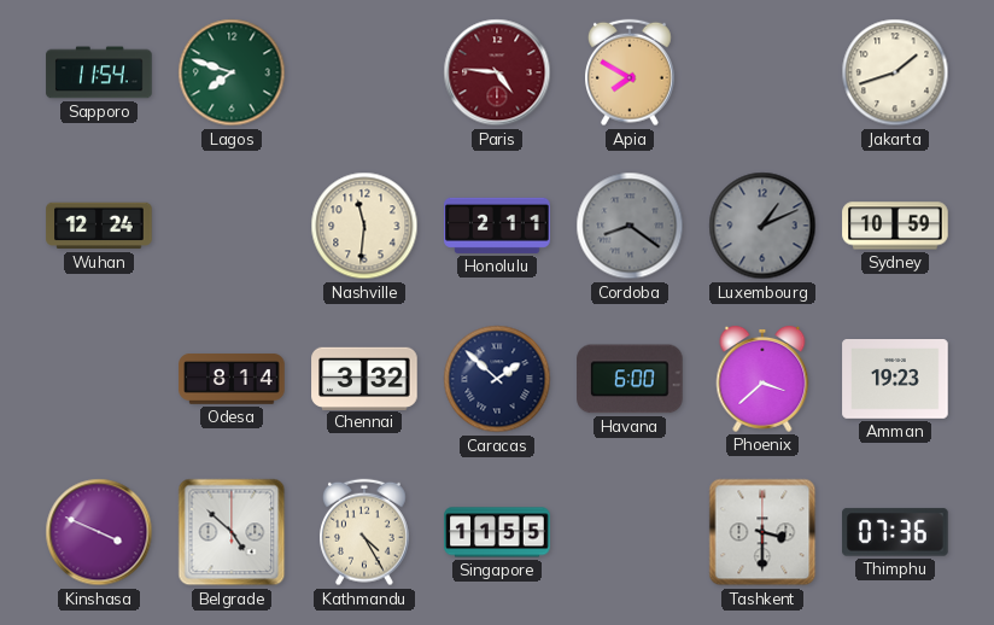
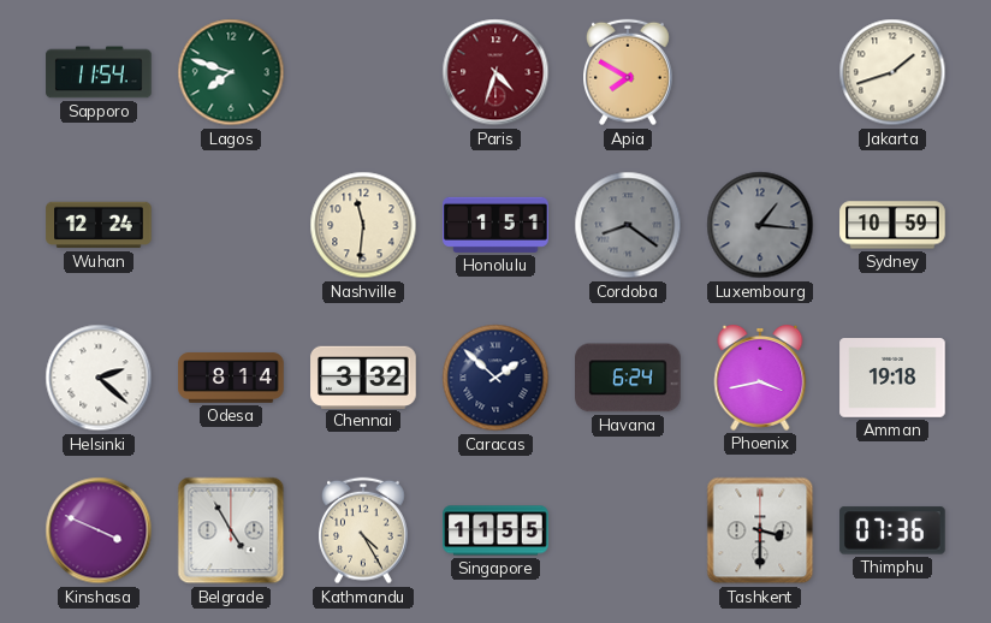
Paris: 4:46 -> 4:33 (495, 72)
Honolulu: 2:11 -> 1:51 (495, 225)
Luxembourg: 1:11 -> 1:16 (760, 225)
Helsinki: none -> 2:22 (99, 378)
Havana: 6:00 -> 6:24 (628, 378)
Phoenix: 3:38 -> 3:43 (760, 378)
Amman: 19:23 -> 19:18 (892, 379)
Belgrade: 4:52 -> 4:55 (231, 530)
